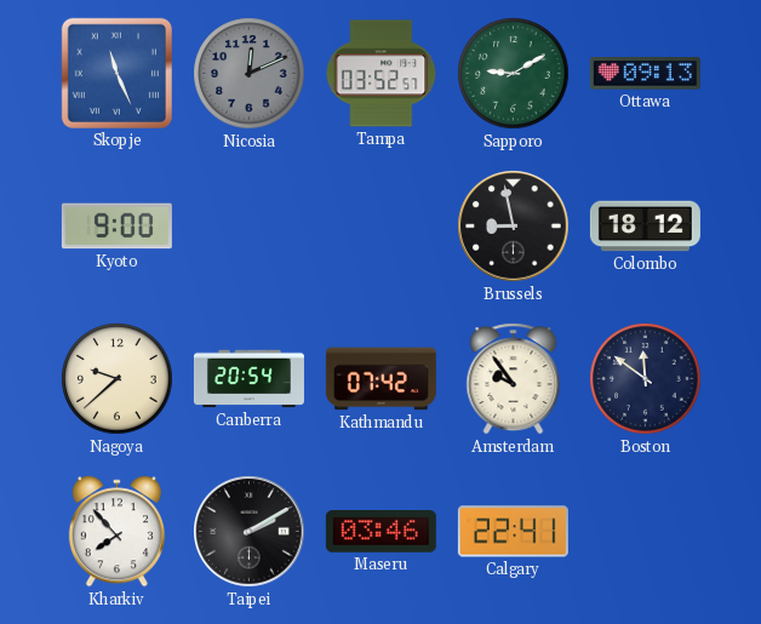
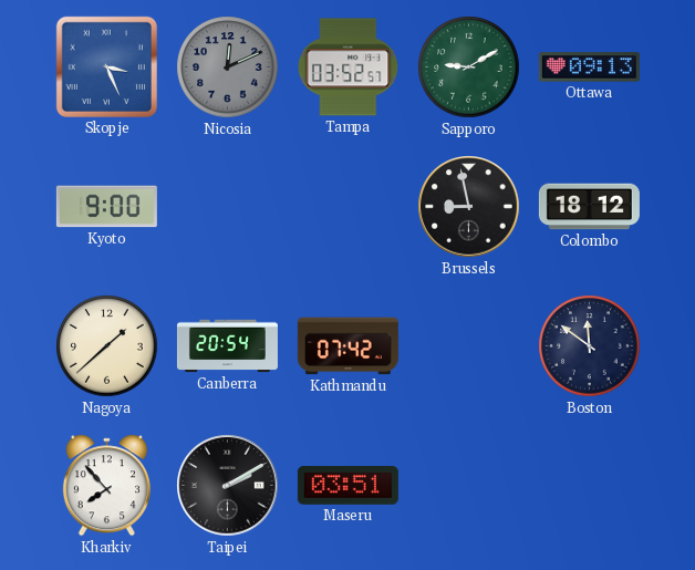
Skopje: 11:26 -> 3:26 (106, 66)
Nagoya: 9:38 -> 1:38 (107, 346)
Amsterdam: 9:54 -> none (514, 379)
Maseru: 03:46 -> 03:51 (347, 486)
Calgary: 22:41 -> none (513, 532)
